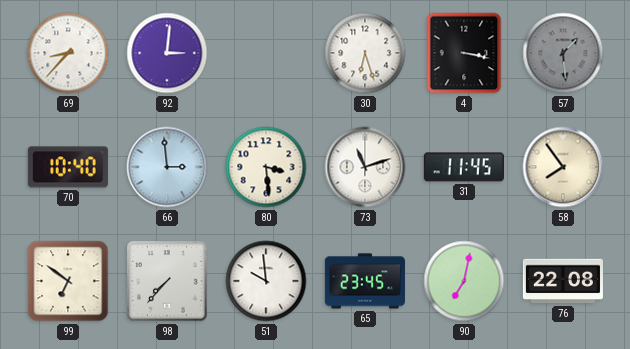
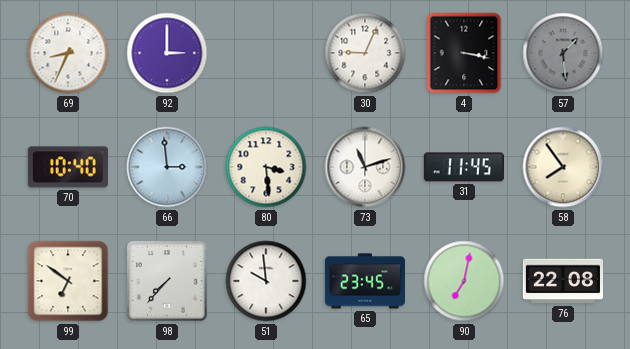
69: 8:37 -> 8:34 (68, 53)
92: 3:01 -> 3:00 (167, 53)
30: 6:27 -> 9:04 (365, 53)
